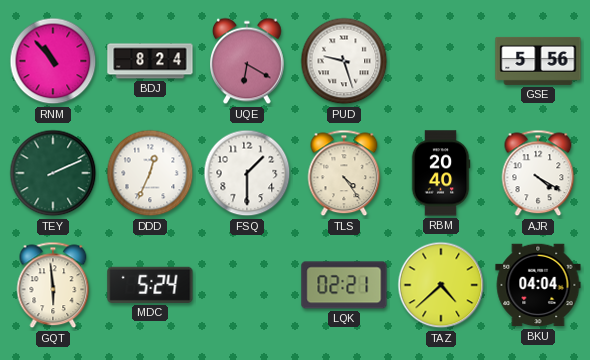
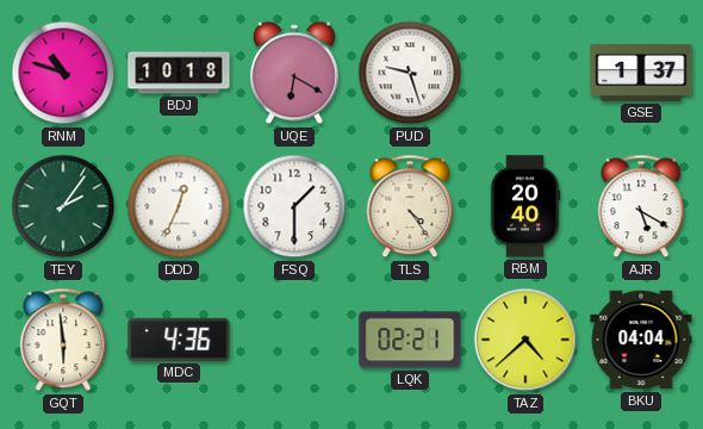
RNM: 10:53 -> 10:48 (63, 73)
BDJ: 8:24 -> 10:18 (179, 73)
GSE: 5:56 -> 1:37 (641, 73)
TEY: 2:11 -> 2:06 (63, 206)
AJR: 4:20 -> 5:20 (641, 206)
MDC: 5:24 -> 4:36 (179, 340)
